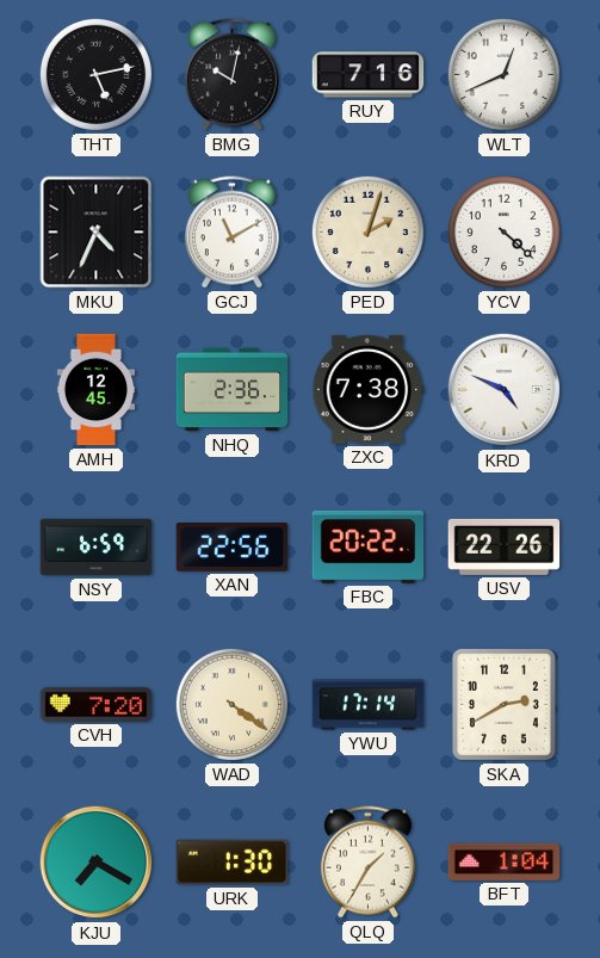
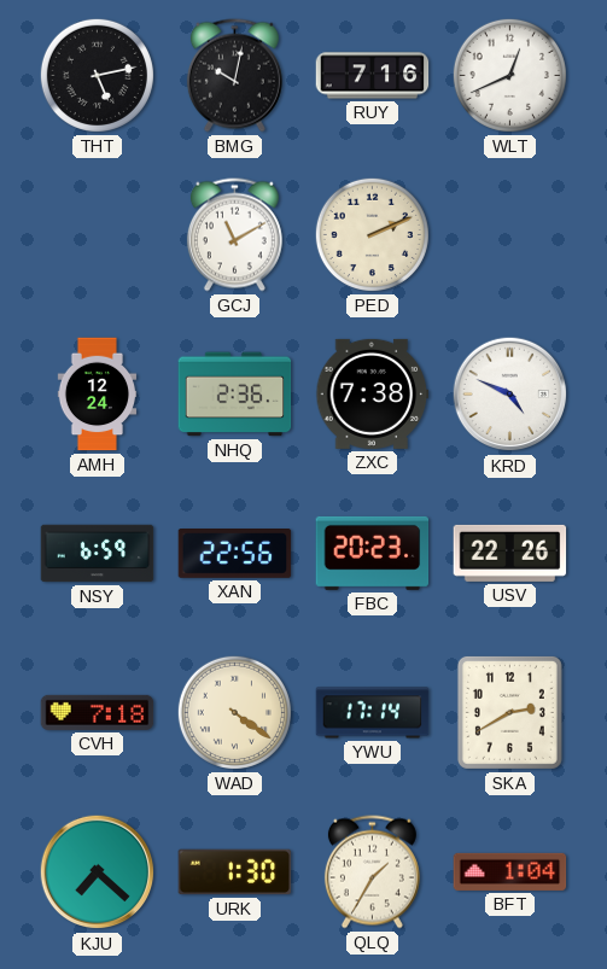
MKU: 4:34 -> none (97, 233)
PED: 2:03 -> 2:11 (372, 234)
YCV: 4:22 -> none (503, 231)
AMH: 12:45 -> 12:24 (98, 395)
FBC: 20:22 -> 20:23 (373, 553)
CVH: 7:20 -> 7:18 (98, 712)
KJU: 7:20 -> 7:22 (98, 872)
